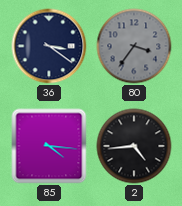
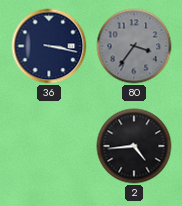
36: 3:21 -> 3:17 (49, 46)
85: 4:16 -> none (49, 146)
